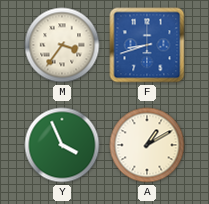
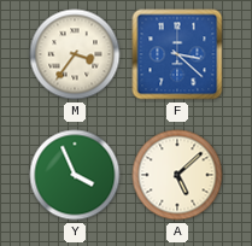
F: 8:42 -> 3:22 (177, 54)
A: 1:10 -> 5:08 (177, 175)
